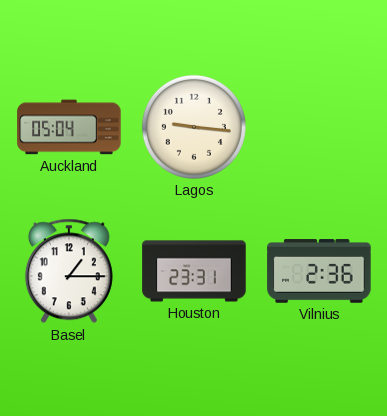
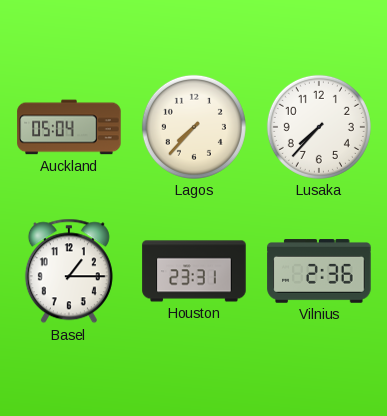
Lagos: 9:16 -> 7:37 (194, 127)
Lusaka: none -> 7:37 (319, 127)
